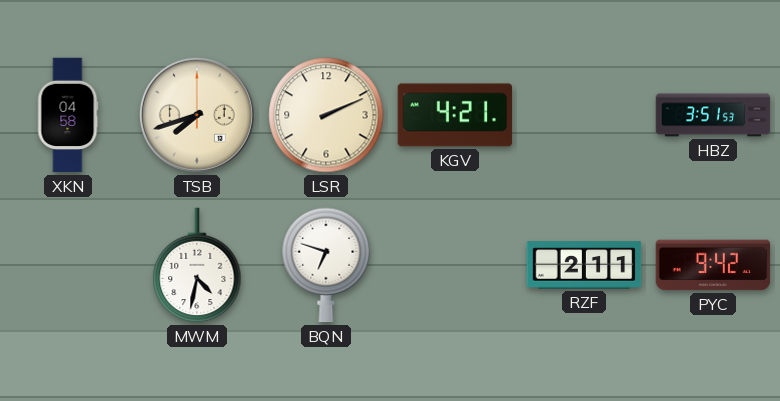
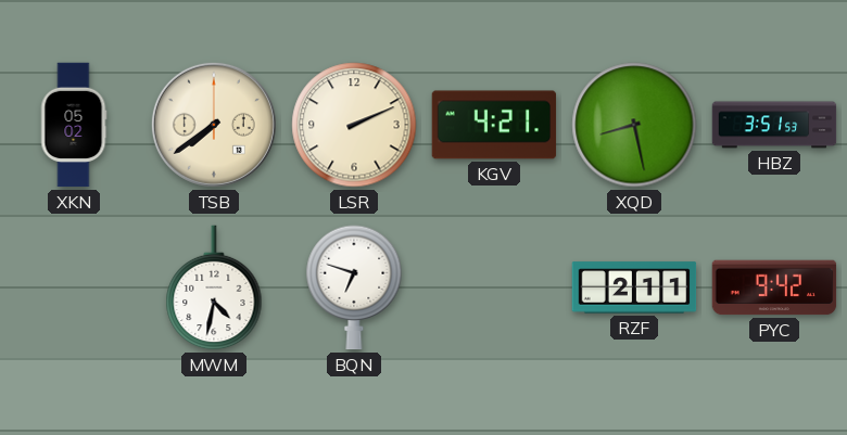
XKN: 04:58 -> 05:02 (74, 125)
TSB: 7:42 -> 7:39 (214, 125)
XQD: none -> 8:28 (634, 125)
